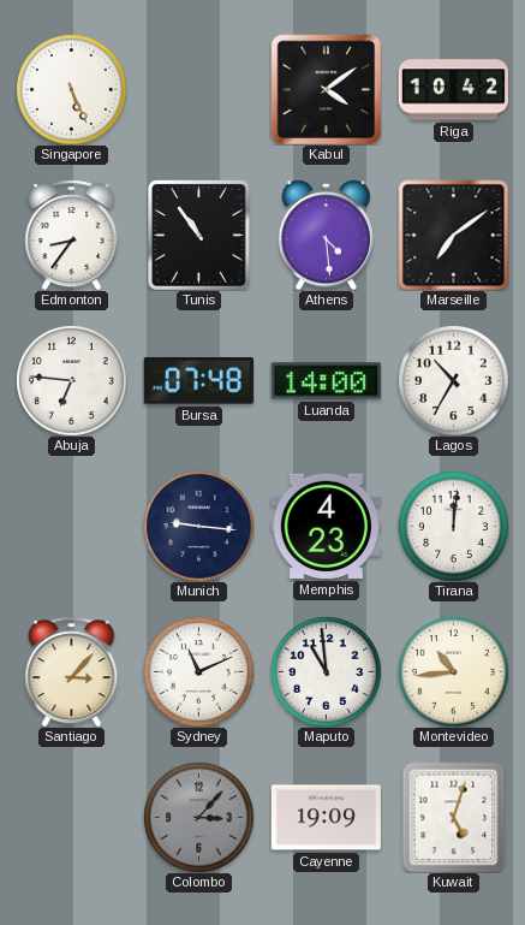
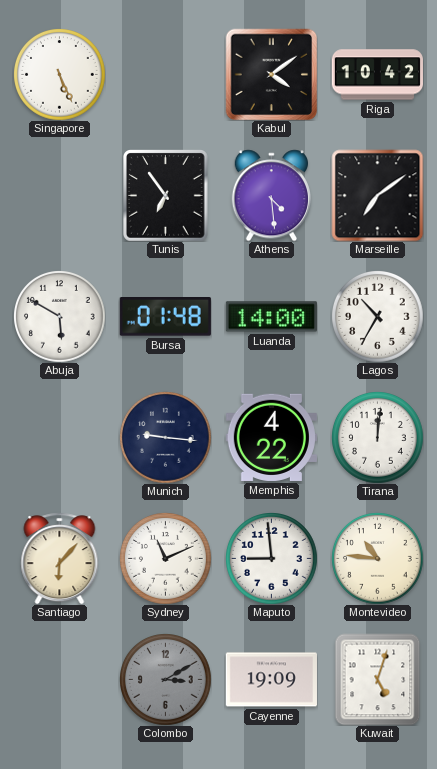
Edmonton: 8:36 -> none (72, 235)
Tunis: 10:54 -> 6:54 (166, 196)
Abuja: 6:46 -> 5:50 (60, 317)
Bursa: 07:48 -> 01:48 (165, 317)
Memphis: 4:23 -> 4:22 (271, 437)
Santiago: 3:07 -> 6:07 (60, 558)
Maputo: 10:59 -> 8:59 (272, 559)
Montevideo: 10:44 -> 10:46 (378, 559)
Colombo: 3:07 -> 3:10 (166, 680)
